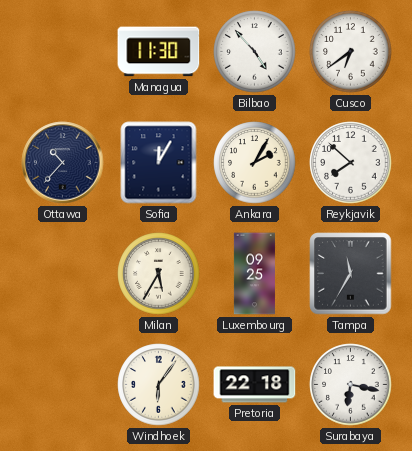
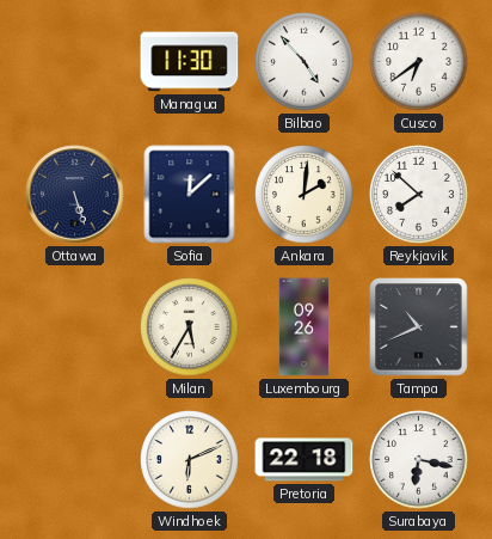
Ottawa: 10:37 -> 5:27 (75, 195)
Sofia: 12:05 -> 12:08 (190, 195)
Ankara: 2:05 -> 2:01 (305, 195)
Luxembourg: 09:25 -> 09:26 (303, 327)
Tampa: 11:35 -> 10:41 (419, 327)
Windhoek: 6:06 -> 6:11 (190, 460)
